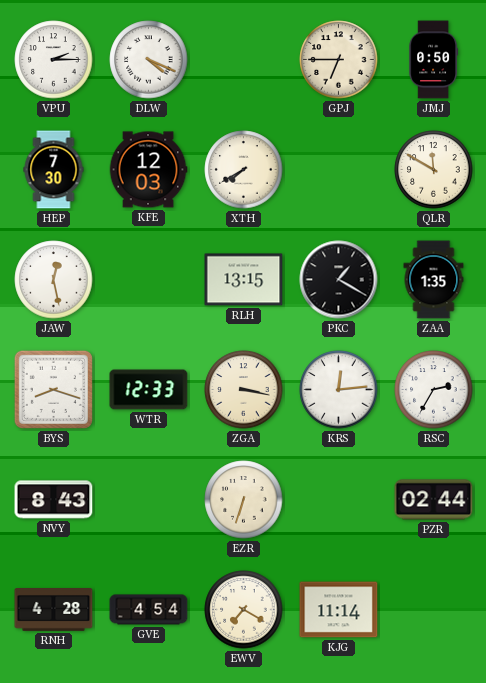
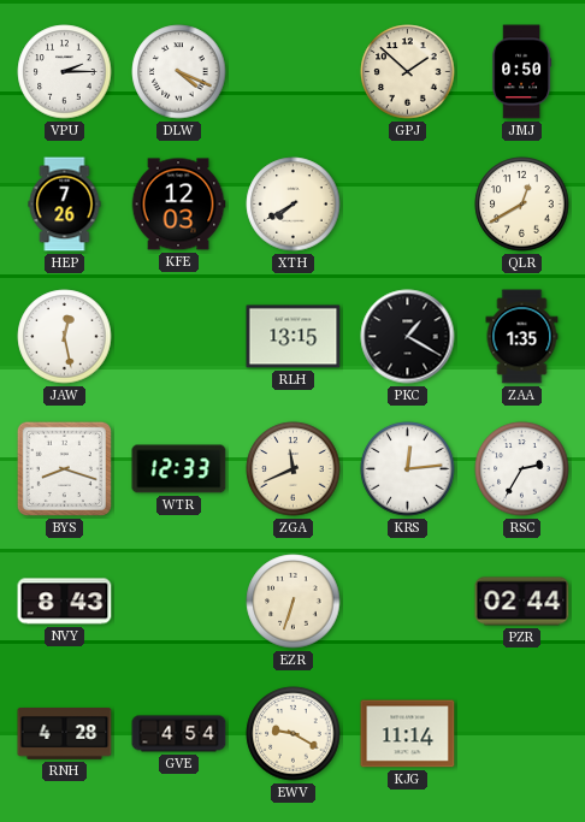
GPJ: 6:45 -> 1:52 (408, 72)
HEP: 7:30 -> 7:26 (65, 205)
QLR: 11:50 -> 12:40 (522, 205)
ZGA: 3:17 -> 11:41 (294, 469)
EWV: 7:20 -> 9:20 (294, 734)
